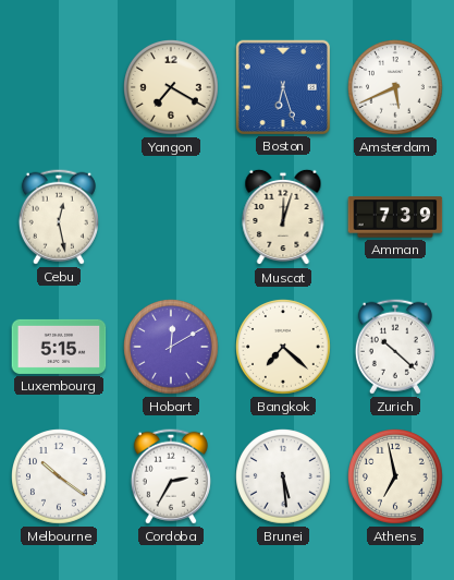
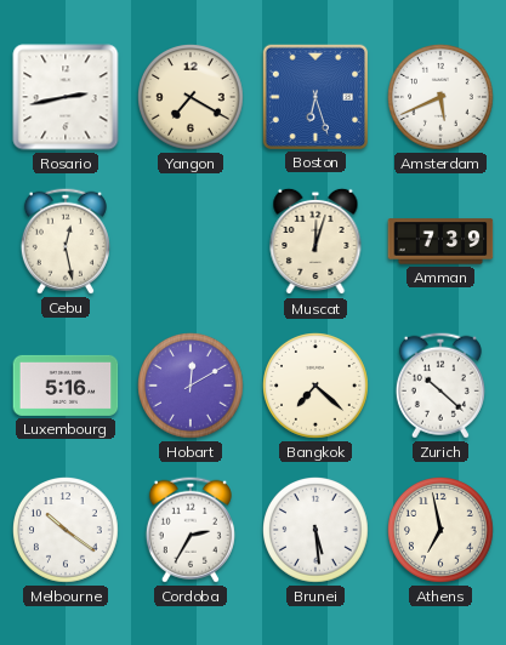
Rosario: none -> 2:43 (66, 97)
Luxembourg: 5:15 -> 5:16 (66, 386)
